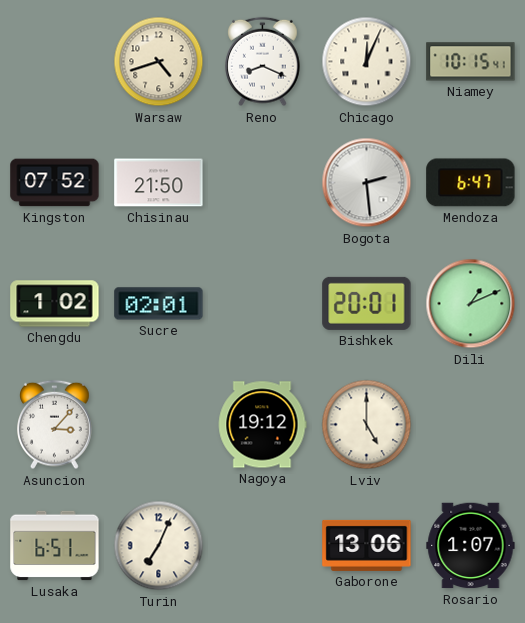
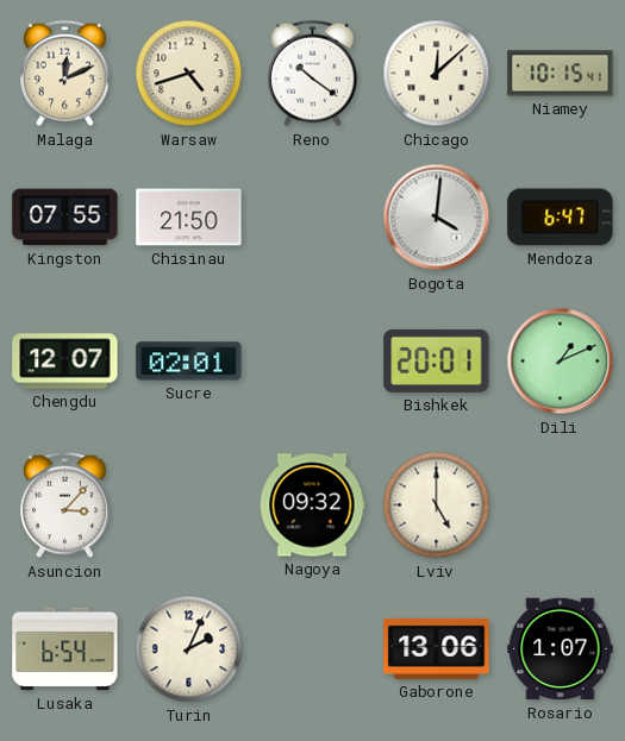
Malaga: none -> 12:11 (65, 74)
Reno: 8:19 -> 10:21 (313, 74)
Chicago: 12:04 -> 12:08 (437, 74)
Kingston: 07:52 -> 07:55 (65, 218)
Bogota: 2:29 -> 4:01 (437, 218)
Chengdu: 1:02 -> 12:07 (65, 362)
Nagoya: 19:12 -> 09:32 (312, 505)
Lusaka: 6:51 -> 6:54 (65, 649)
Turin: 7:04 -> 2:04 (189, 649)
